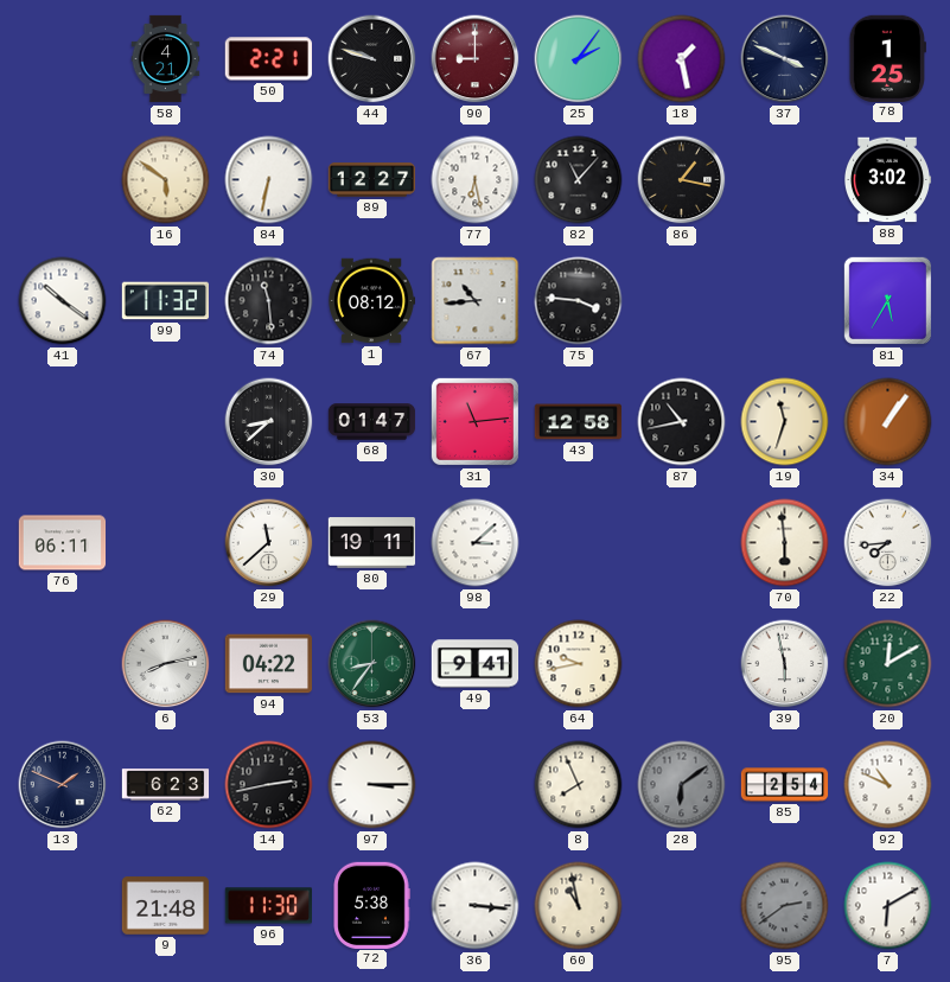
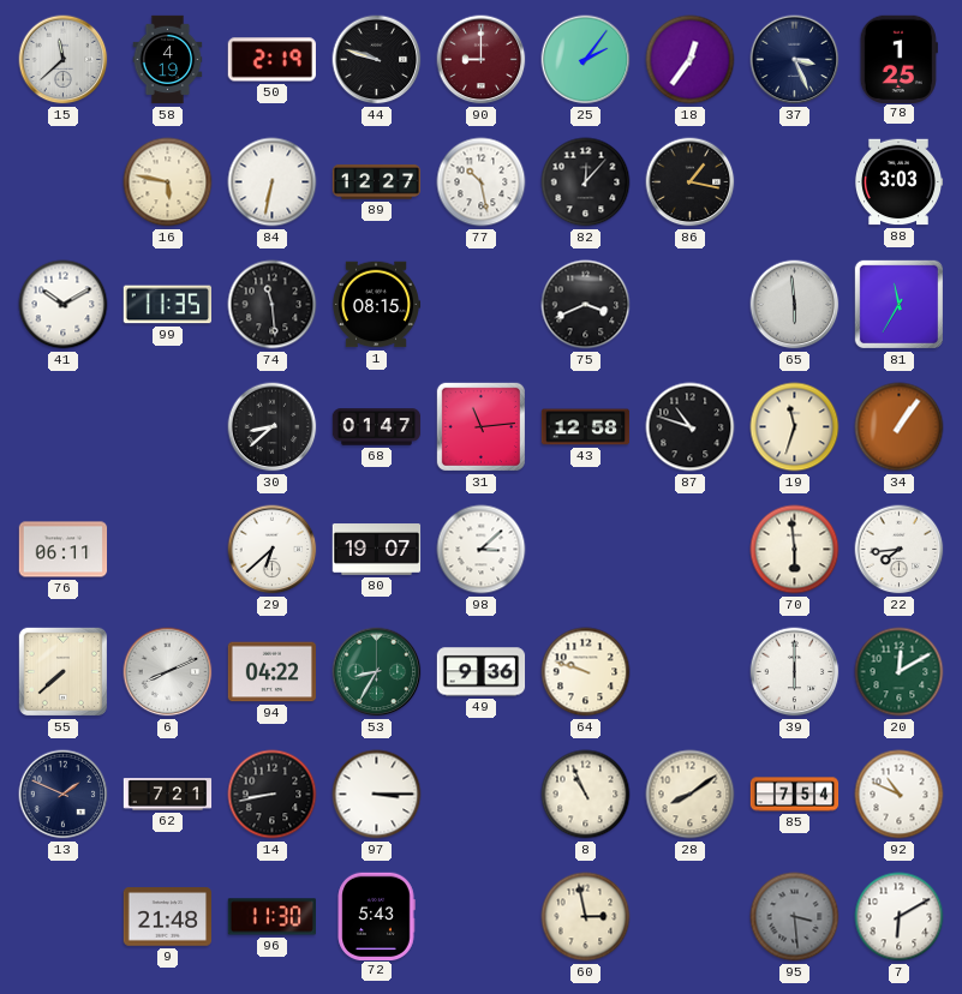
15: none -> 11:38 (64, 60)
58: 4:21 -> 4:19 (168, 60)
50: 2:21 -> 2:19 (271, 60)
18: 1:28 -> 12:36 (691, 60)
37: 3:49 -> 3:26 (795, 60)
16: 5:51 -> 5:47 (168, 182)
77: 6:28 -> 10:28 (482, 182)
82: 11:07 -> 12:07 (586, 182)
88: 3:02 -> 3:03 (898, 182)
41: 10:21 -> 10:10 (64, 305)
99: 11:32 -> 11:35 (167, 305)
1: 08:12 -> 08:15 (376, 305)
67: 10:44 -> none (476, 301)
75: 3:46 -> 3:41 (586, 305)
65: none -> 5:59 (795, 305)
81: 5:35 -> 11:35 (898, 304)
87: 10:43 -> 10:48 (691, 427)
29: 11:38 -> 6:38 (273, 550)
80: 19:11 -> 19:07 (377, 550)
55: none -> 7:38 (62, 671)
6: 8:13 -> 8:11 (168, 672)
53: 8:36 -> 8:35 (377, 672)
49: 9:41 -> 9:36 (482, 672)
64: 9:43 -> 9:48 (586, 672)
39: 5:58 -> 6:00 (795, 672)
62: 6:23 -> 7:21 (168, 795)
14: 2:43 -> 8:43 (273, 795)
8: 7:56 -> 10:56 (586, 795)
28: 6:09 -> 8:09 (691, 795)
28 dial: grey -> cream (691, 795)
85: 2:54 -> 7:54 (795, 795)
72: 5:38 -> 5:43 (376, 916)
36: 3:16 -> none (476, 906)
60: 10:58 -> 2:58 (586, 917)
95: 2:39 -> 3:29 (795, 917)
